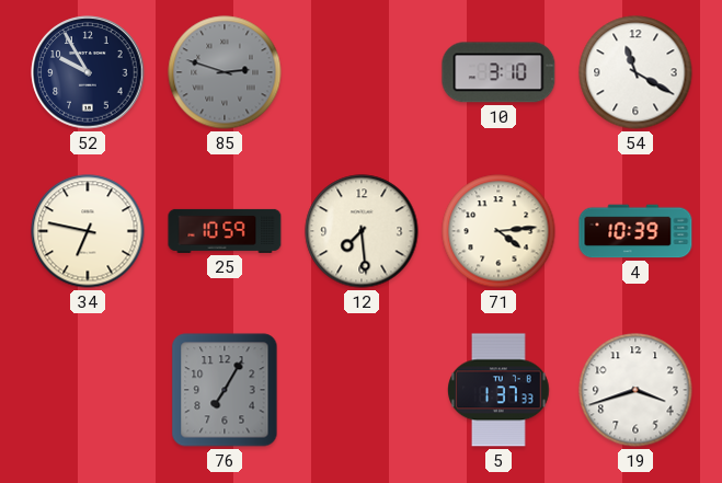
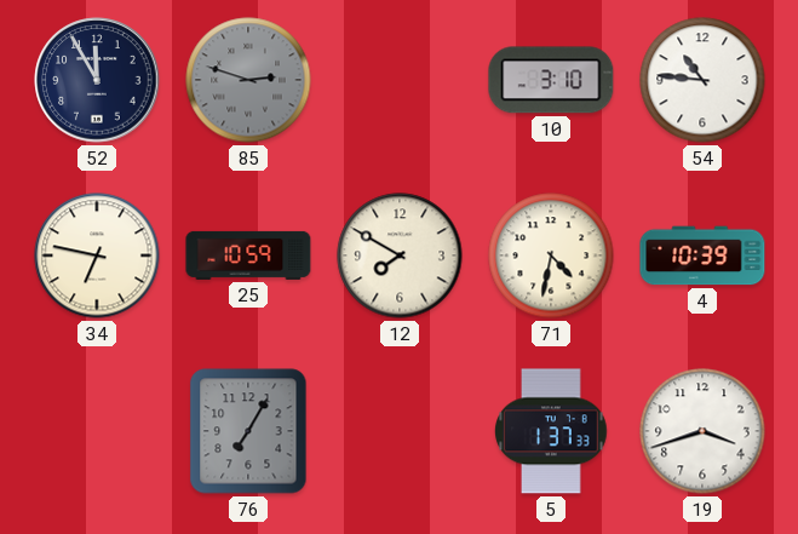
52: 9:55 -> 11:55 (97, 80)
54: 11:20 -> 10:46 (702, 80)
12: 7:29 -> 7:50 (400, 255)
71: 4:14 -> 4:32 (551, 255)
